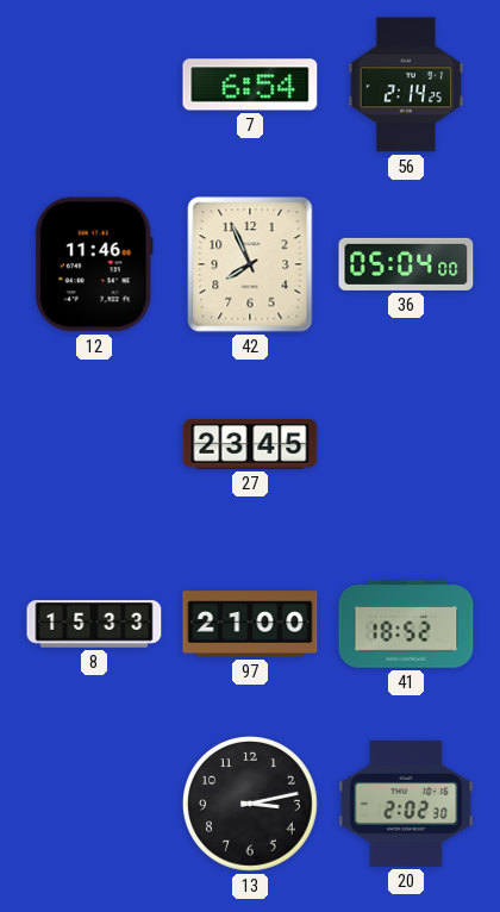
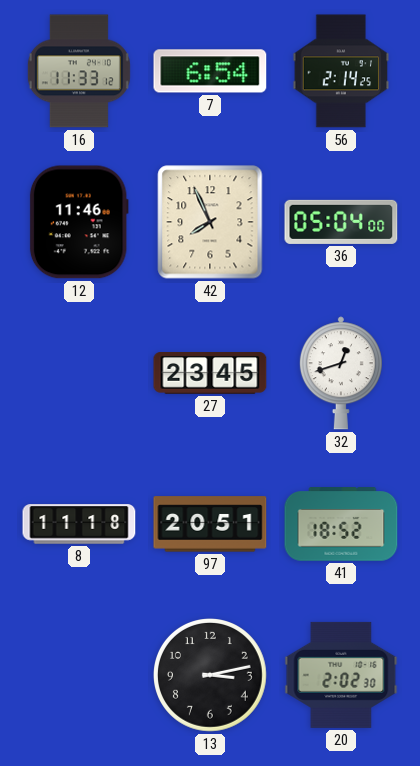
16: none -> 11:33 (79, 71)
32: none -> 12:42 (341, 373)
8: 15:33 -> 11:18 (79, 524)
97: 21:00 -> 20:51 (210, 524)
